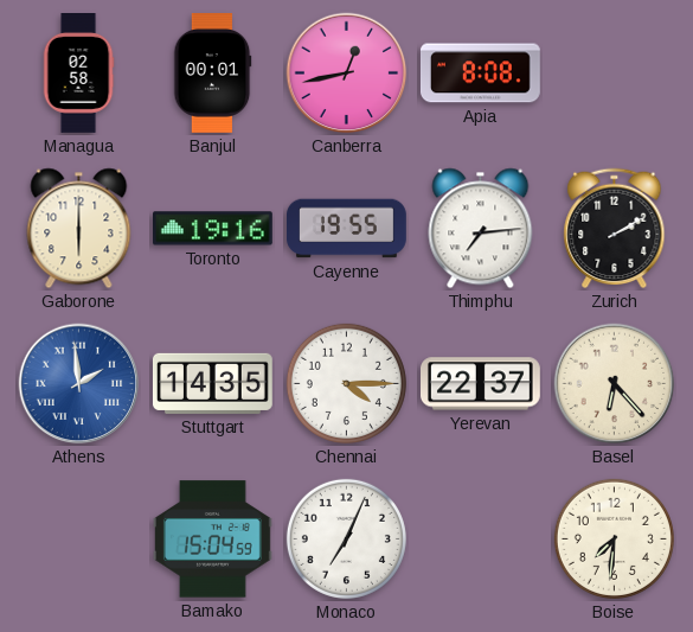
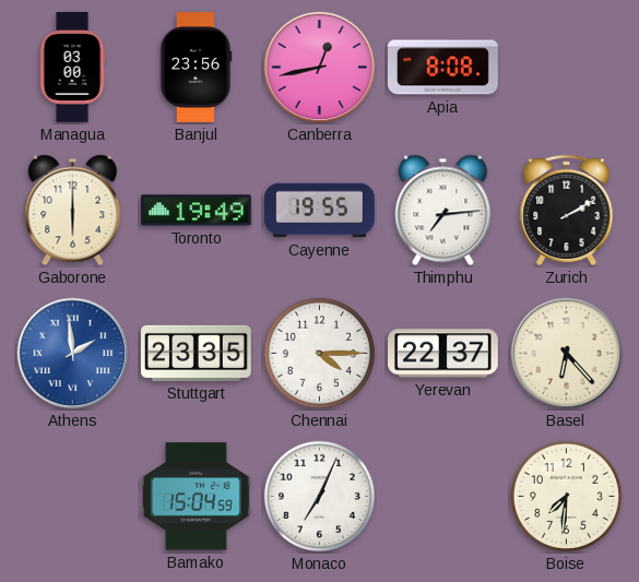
Managua: 02:58 -> 03:00 (72, 68)
Banjul: 00:01 -> 23:56 (196, 68)
Toronto: 19:16 -> 19:49 (196, 211)
Stuttgart: 14:35 -> 23:35 (196, 353)
